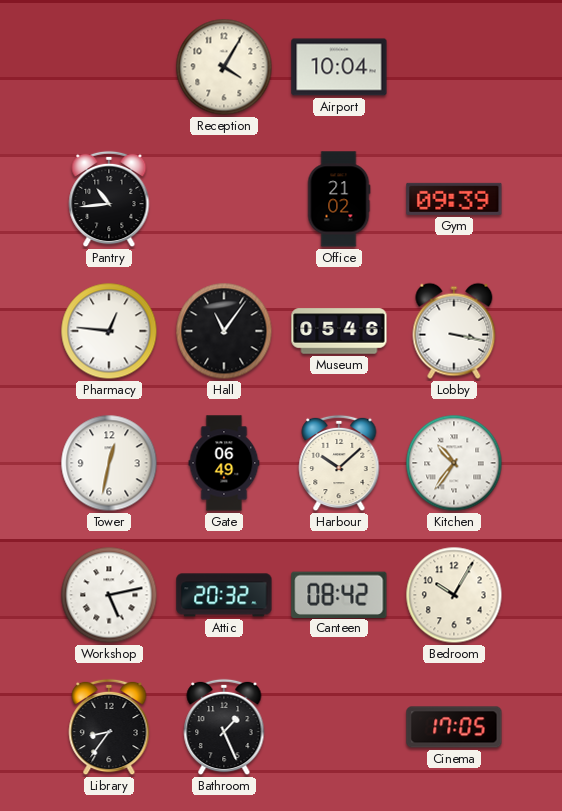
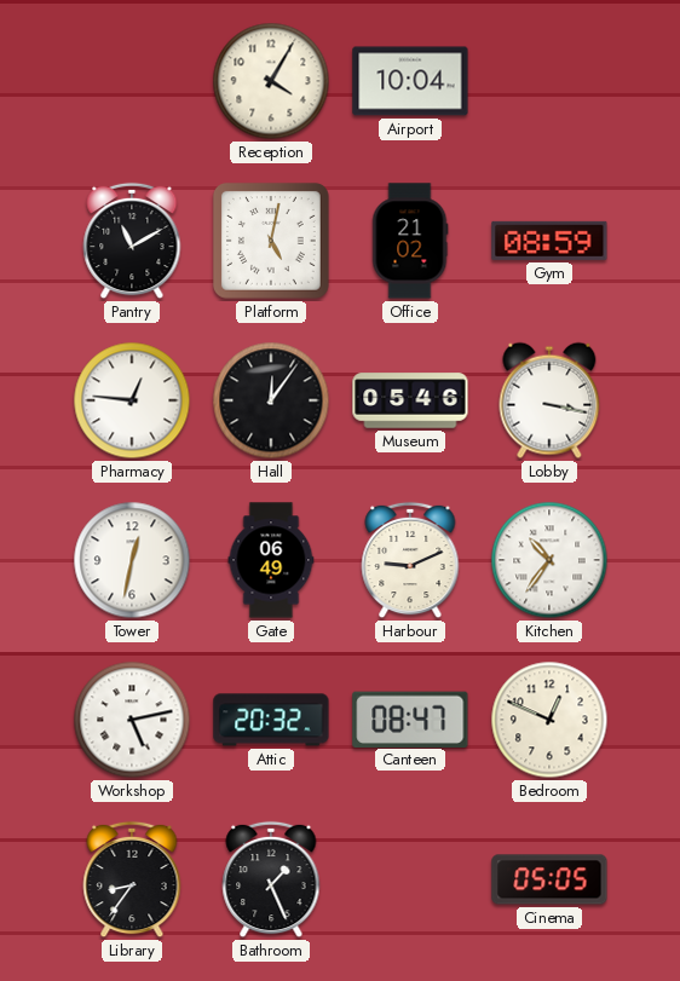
Pantry: 10:44 -> 11:10 (132, 241)
Platform: none -> 5:02 (271, 241)
Gym: 09:39 -> 08:59 (549, 241)
Hall: 11:06 -> 12:06 (271, 400)
Harbour: 10:08 -> 9:11 (410, 560)
Canteen: 08:42 -> 08:47 (410, 719)
Bedroom: 10:05 -> 12:49 (549, 720)
Cinema: 17:05 -> 05:05 (549, 879)
